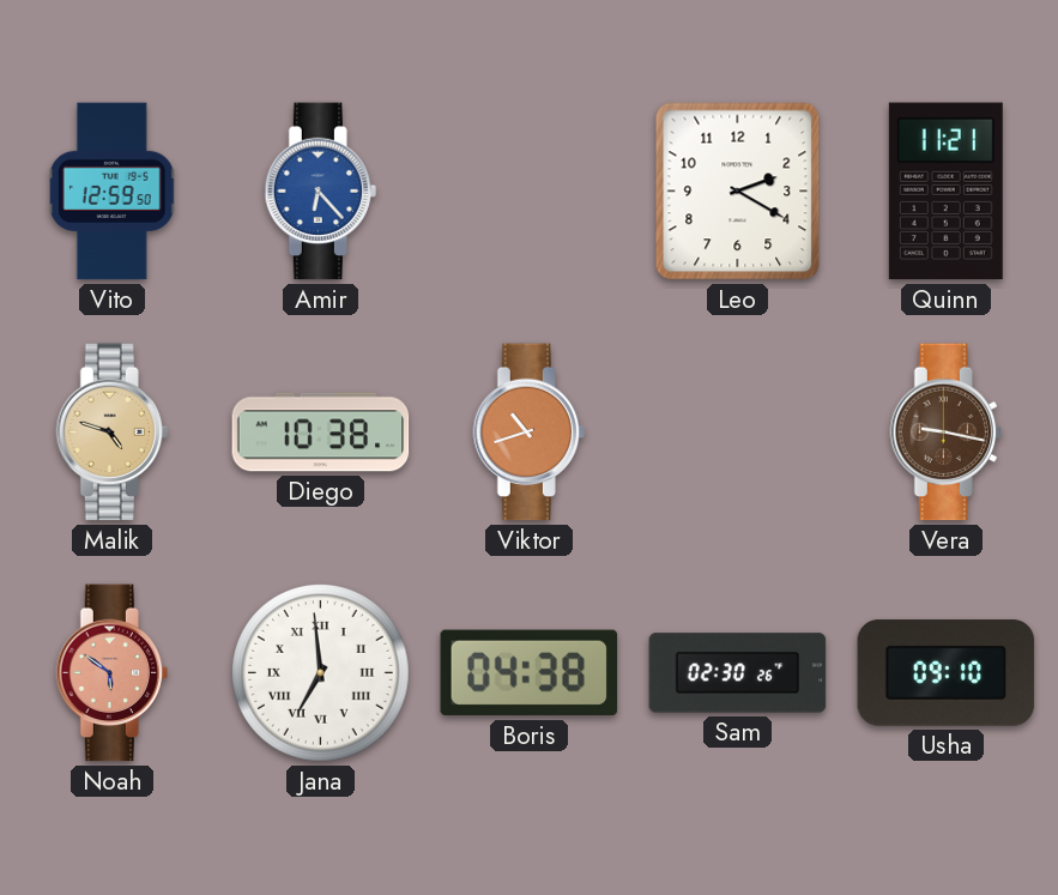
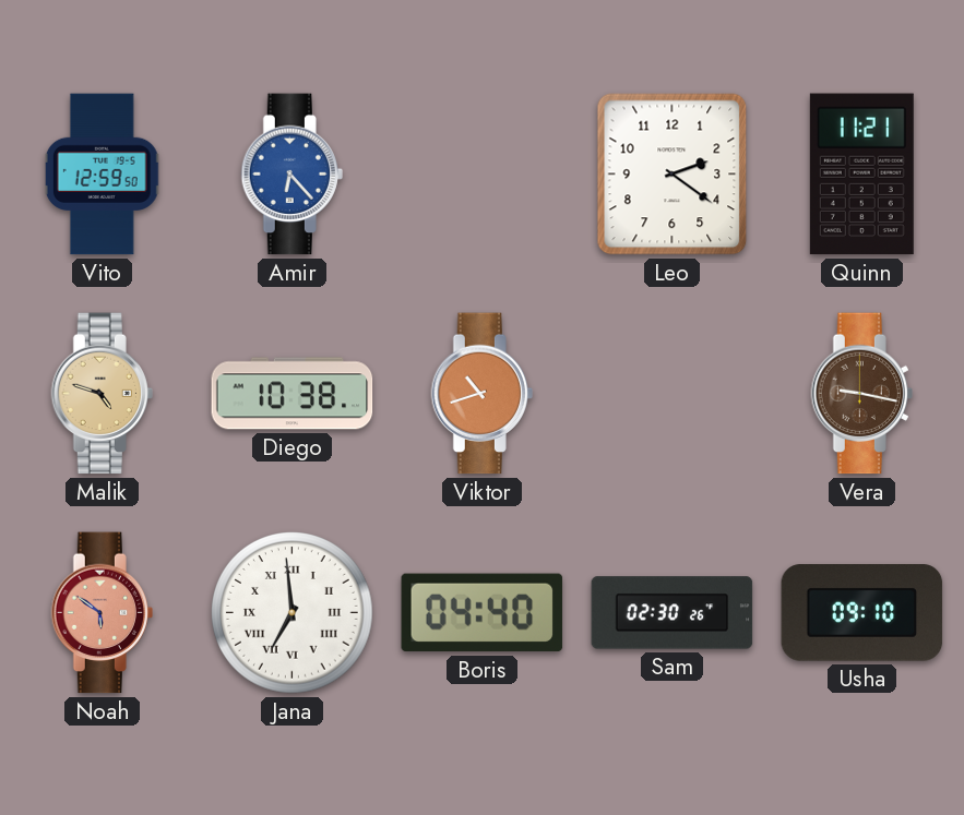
Leo: 2:20 -> 2:21 (673, 175)
Boris: 04:38 -> 04:40 (483, 613)
